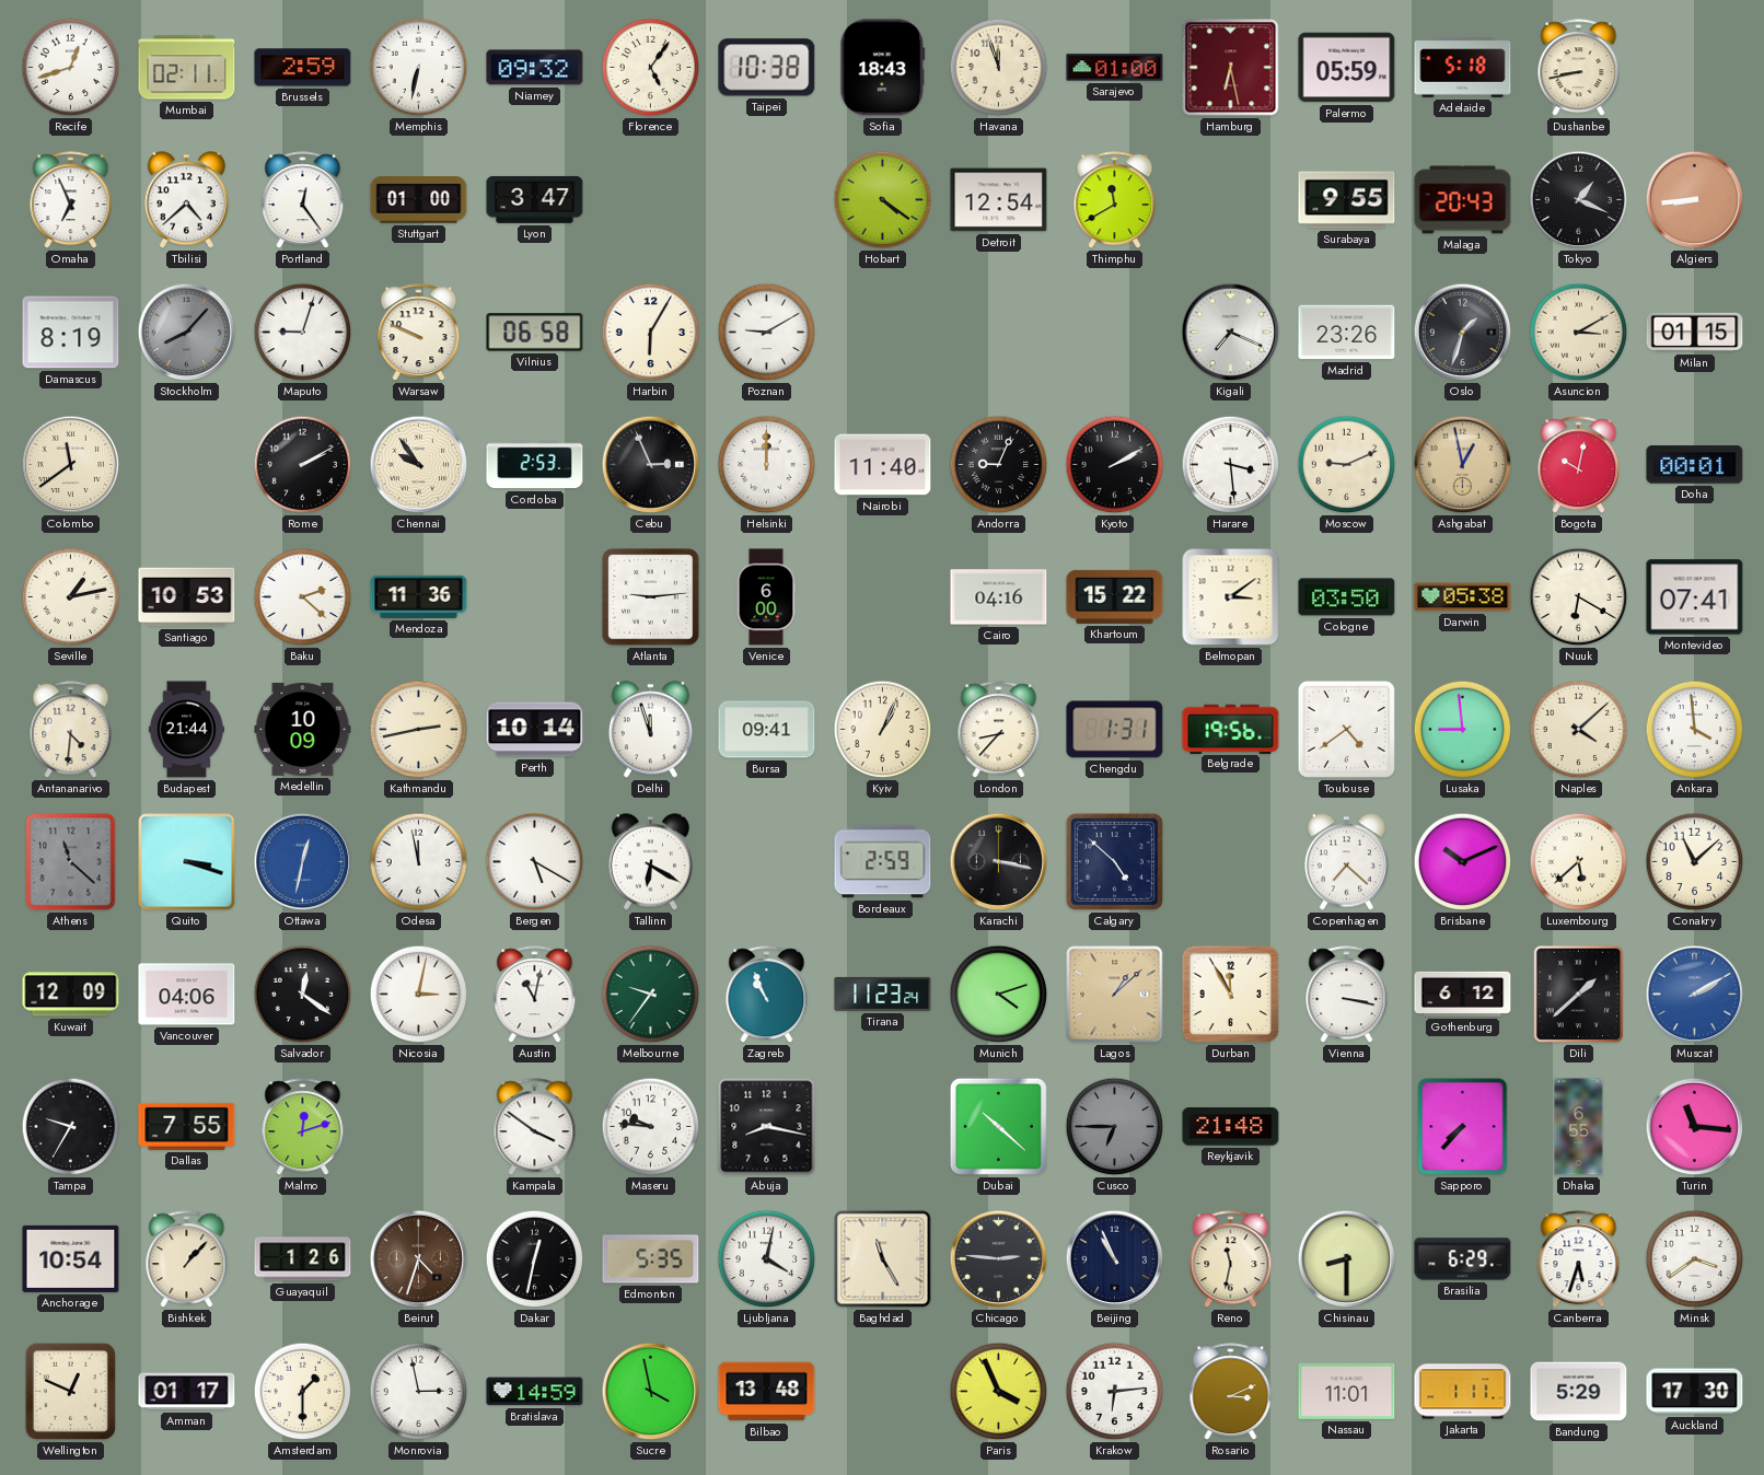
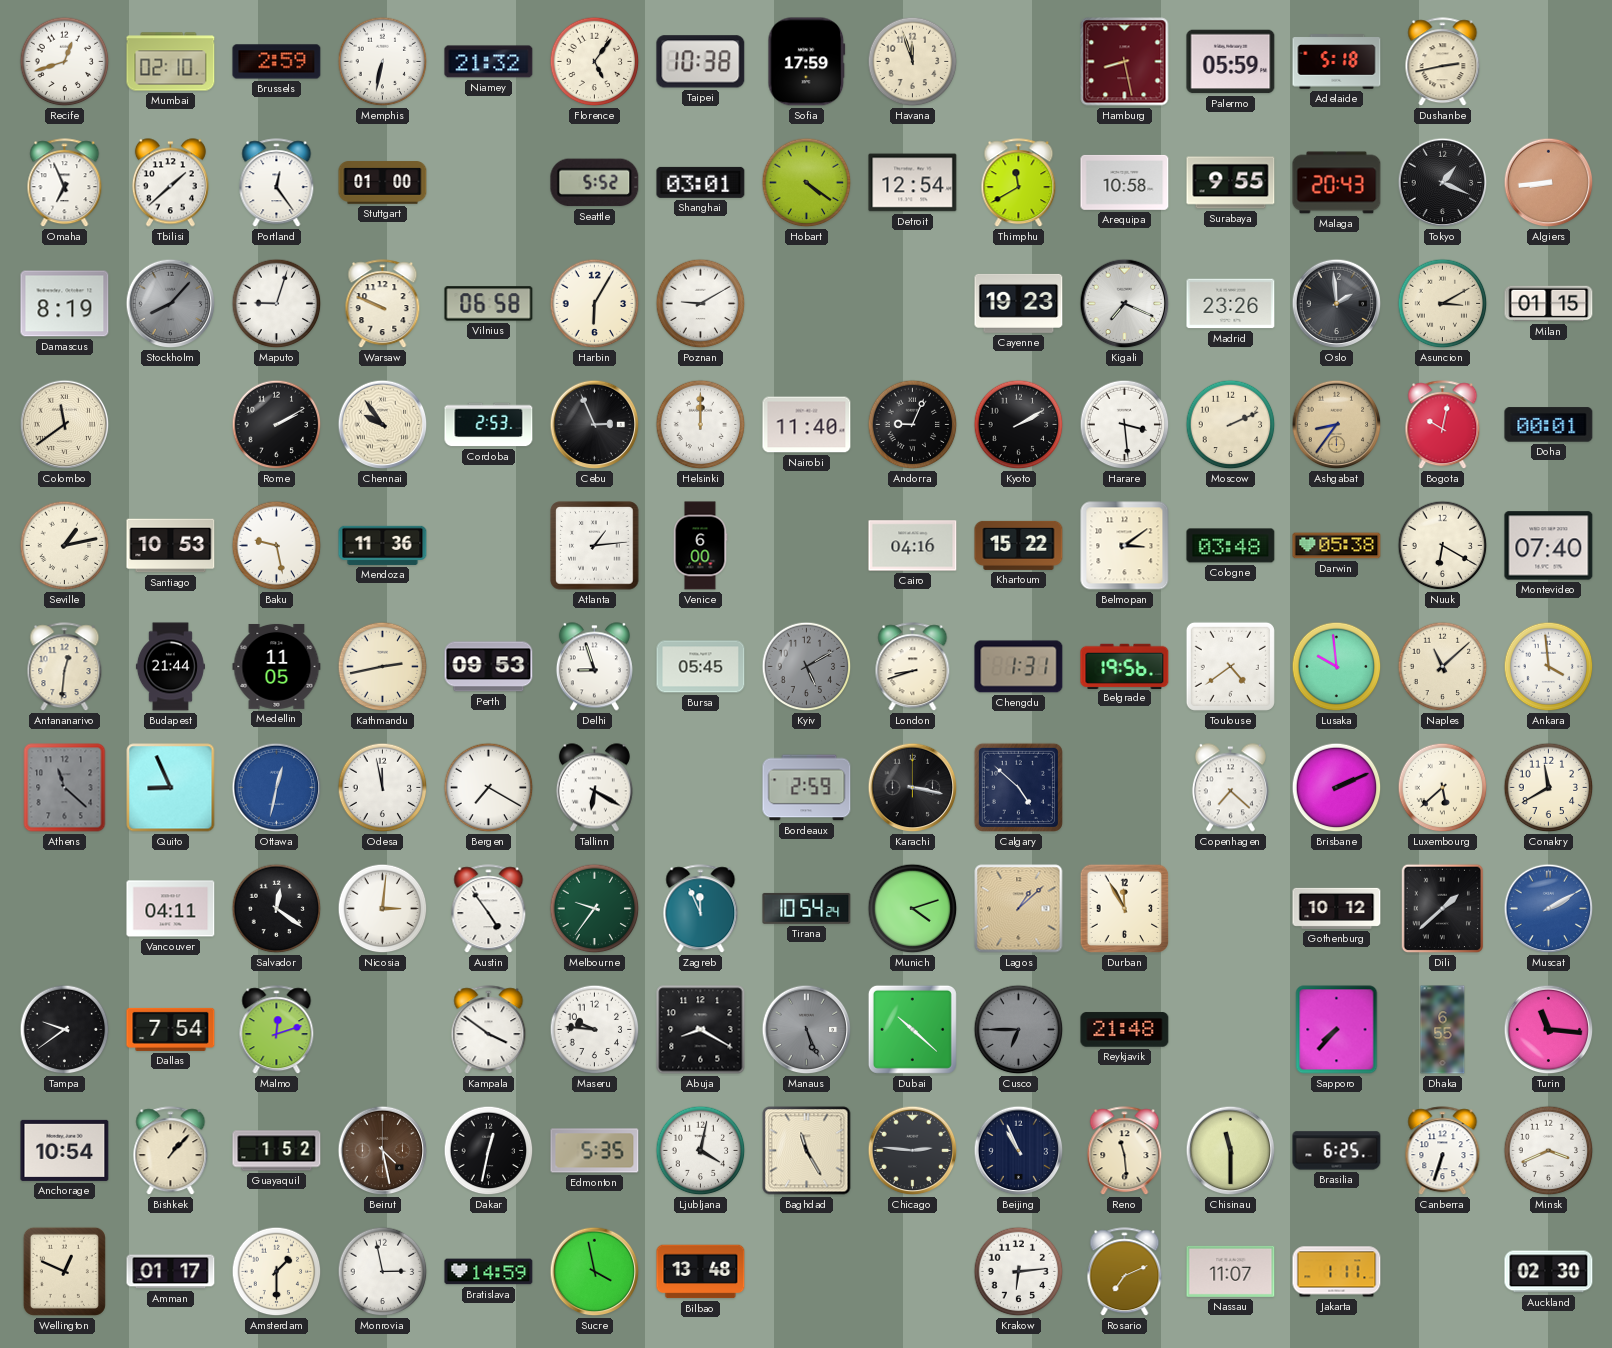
Mumbai: 02:11 -> 02:10 (171, 62)
Niamey: 09:32 -> 21:32 (489, 62)
Sofia: 18:43 -> 17:59 (807, 62)
Sarajevo: 01:00 -> none (1115, 68)
Hamburg: 6:28 -> 8:28 (1125, 62)
Dushanbe: 8:43 -> 2:43 (1443, 62)
Tbilisi: 4:38 -> 1:38 (170, 183)
Lyon: 3:47 -> none (535, 199)
Seattle: none -> 5:52 (595, 183)
Shanghai: none -> 03:01 (701, 182)
Arequipa: none -> 10:58 (1125, 182)
Cayenne: none -> 19:23 (1019, 303)
Oslo: 1:33 -> 1:59 (1337, 304)
Moscow: 9:11 -> 2:11 (1231, 425)
Ashgabat: 12:58 -> 8:36 (1337, 425)
Baku: 2:22 -> 9:28 (277, 546)
Atlanta: 9:14 -> 1:14 (595, 546)
Cologne: 03:50 -> 03:48 (1231, 546)
Montevideo: 07:41 -> 07:40 (1549, 546)
Antananarivo: 4:31 -> 12:31 (65, 667)
Medellin: 10:09 -> 11:05 (277, 666)
Perth: 10:14 -> 09:53 (489, 667)
Delhi: 11:57 -> 8:57 (594, 667)
Bursa: 09:41 -> 05:45 (701, 667)
Kyiv: 1:04 -> 5:10 (807, 667)
Kyiv dial: cream -> grey (807, 667)
London: 8:37 -> 8:42 (913, 667)
Lusaka: 8:59 -> 9:59 (1337, 667)
Naples: 4:08 -> 11:08 (1443, 667)
Quito: 3:18 -> 8:56 (171, 788)
Bergen: 5:20 -> 7:20 (489, 788)
Brisbane: 10:11 -> 2:11 (1337, 788)
Conakry: 11:08 -> 11:40 (1549, 788)
Kuwait: 12:09 -> none (71, 995)
Vancouver: 04:06 -> 04:11 (171, 909)
Nicosia: 3:02 -> 3:01 (383, 909)
Austin: 11:02 -> 4:54 (489, 909)
Zagreb: 10:56 -> 11:56 (701, 909)
Tirana: 11:23 -> 10:54 (807, 908)
Vienna: 3:17 -> none (1347, 995)
Gothenburg: 6:12 -> 10:12 (1337, 908)
Tampa: 9:35 -> 9:39 (65, 1030)
Dallas: 7:55 -> 7:54 (171, 1029)
Abuja: 8:17 -> 8:20 (701, 1030)
Manaus: none -> 5:26 (807, 1030)
Guayaquil: 1:26 -> 1:52 (277, 1151)
Beirut: 4:33 -> 4:28 (383, 1151)
Reno: 11:32 -> 11:29 (1125, 1151)
Chisinau: 8:30 -> 11:30 (1231, 1151)
Brasilia: 6:29 -> 6:25 (1337, 1151)
Canberra: 5:33 -> 6:33 (1443, 1151)
Minsk: 3:39 -> 3:41 (1549, 1151)
Paris: 3:56 -> none (999, 1392)
Rosario: 3:11 -> 7:11 (1125, 1272)
Nassau: 11:01 -> 11:07 (1231, 1271)
Bandung: 5:29 -> none (1579, 1392)
Auckland: 17:30 -> 02:30 (1549, 1272)
